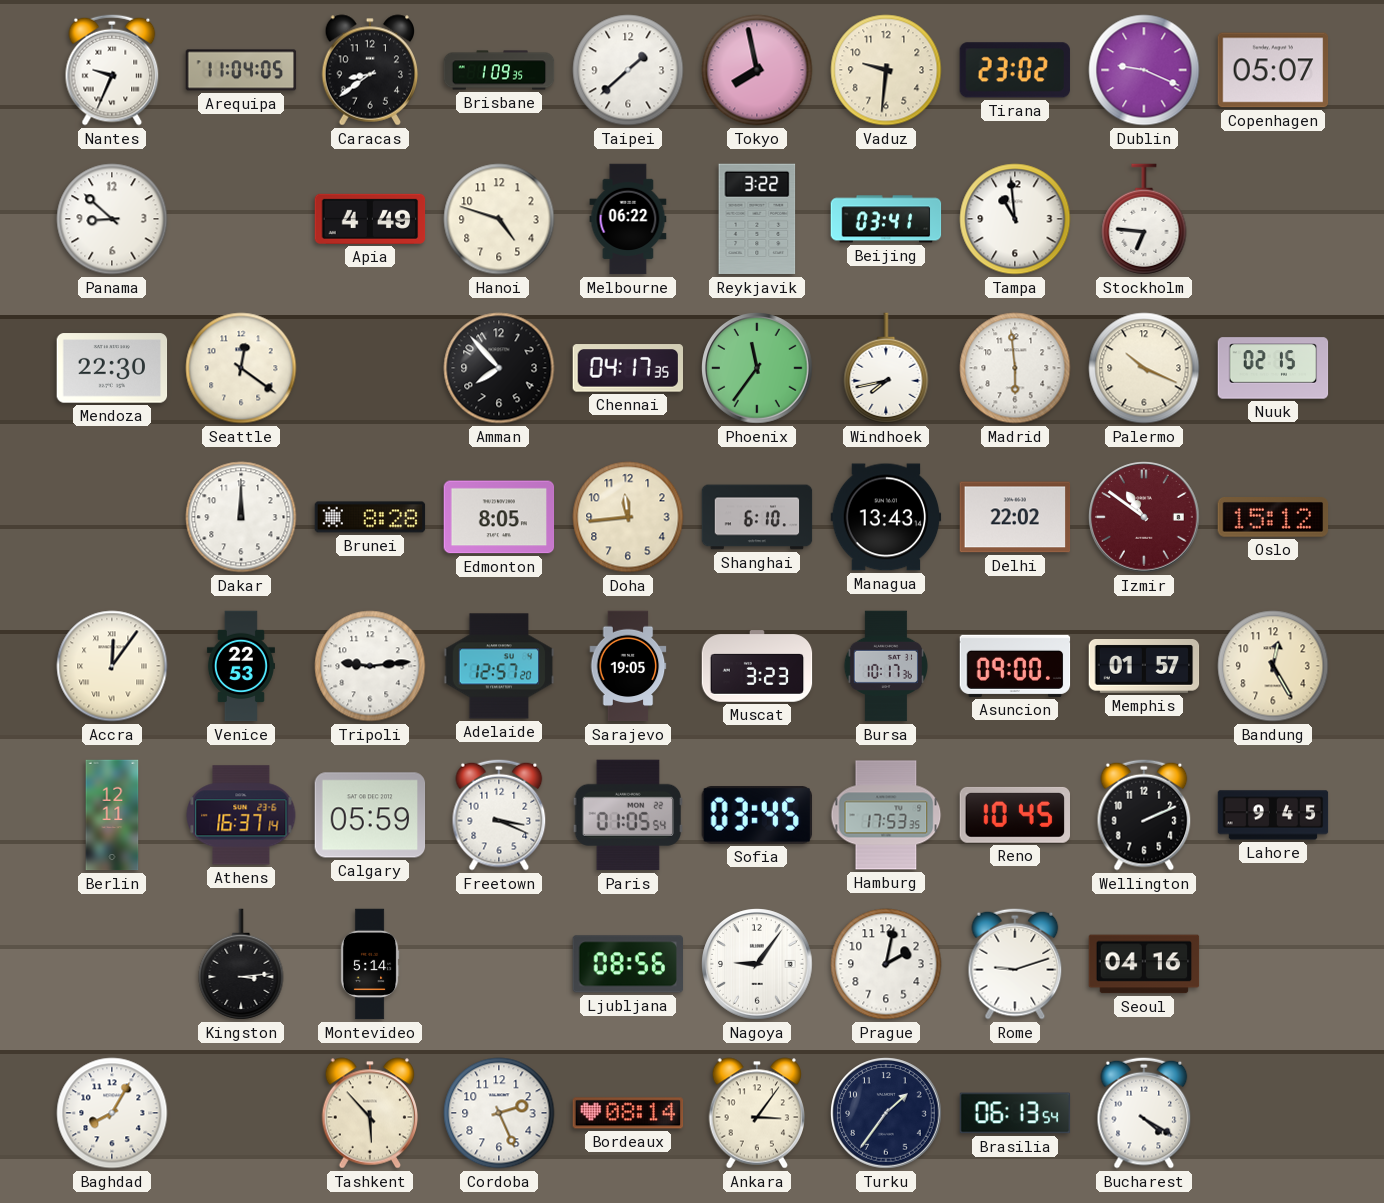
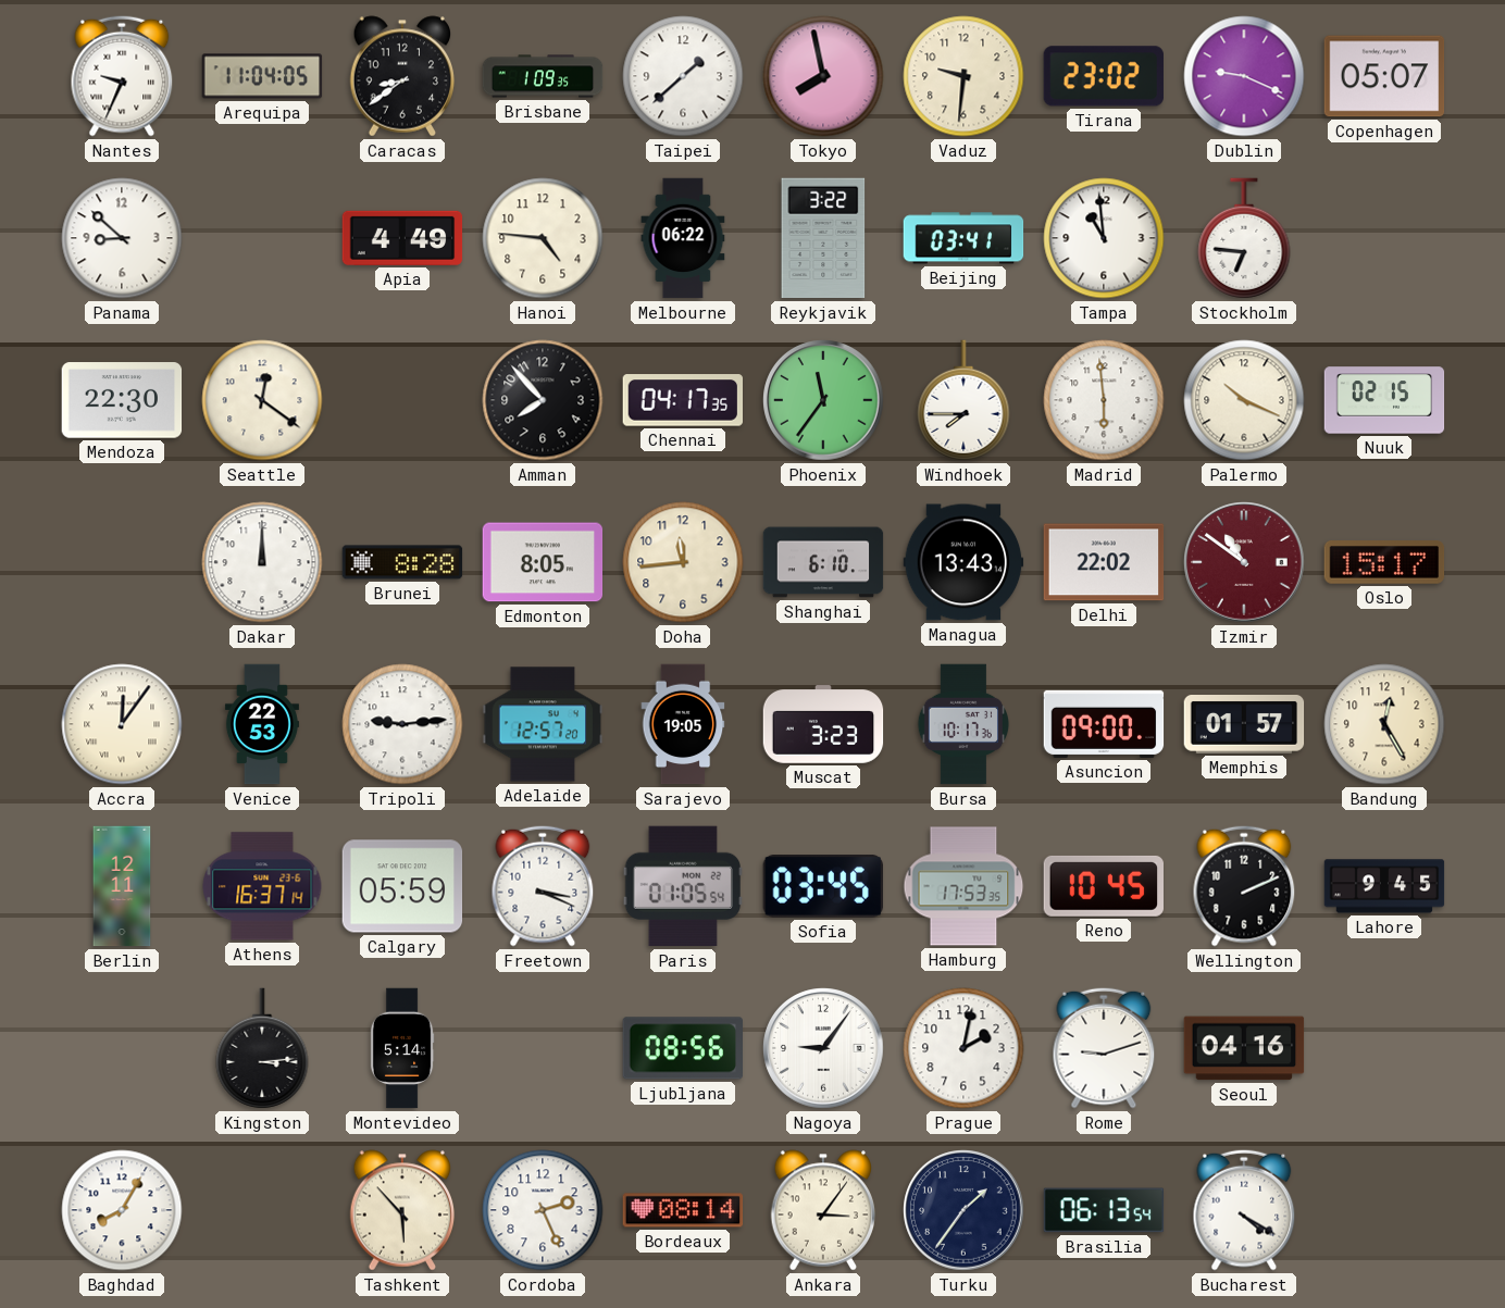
Hanoi: 4:48 -> 4:46 (543, 238)
Windhoek: 7:43 -> 7:45 (963, 400)
Oslo: 15:12 -> 15:17 (1384, 563)
